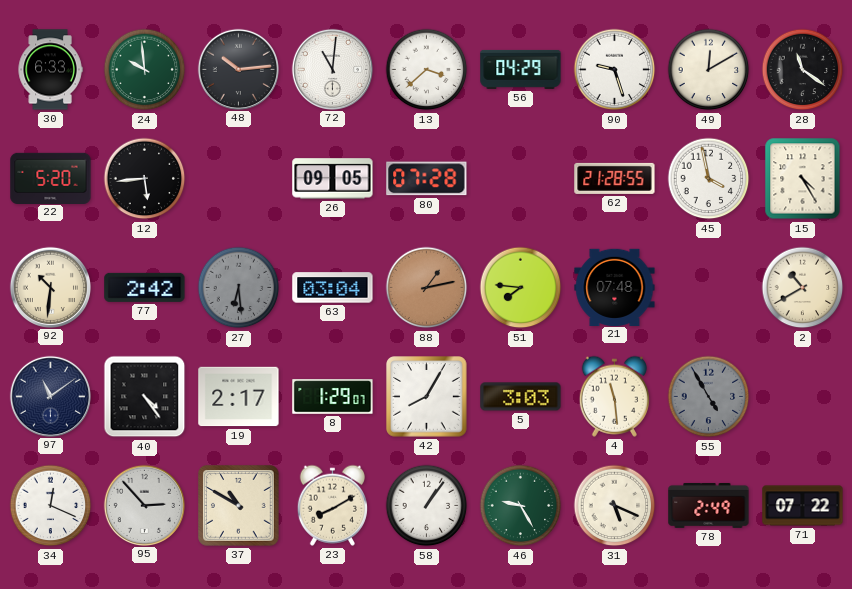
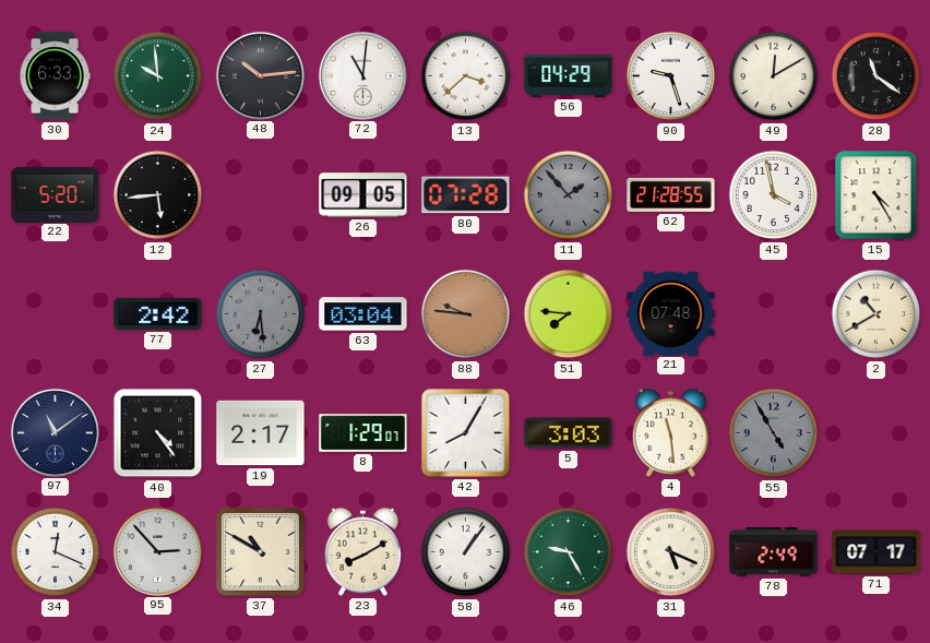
11: none -> 1:53 (569, 195)
92: 10:31 -> none (50, 287)
88: 1:13 -> 9:46 (466, 314)
71: 07:22 -> 07:17 (877, 552)
